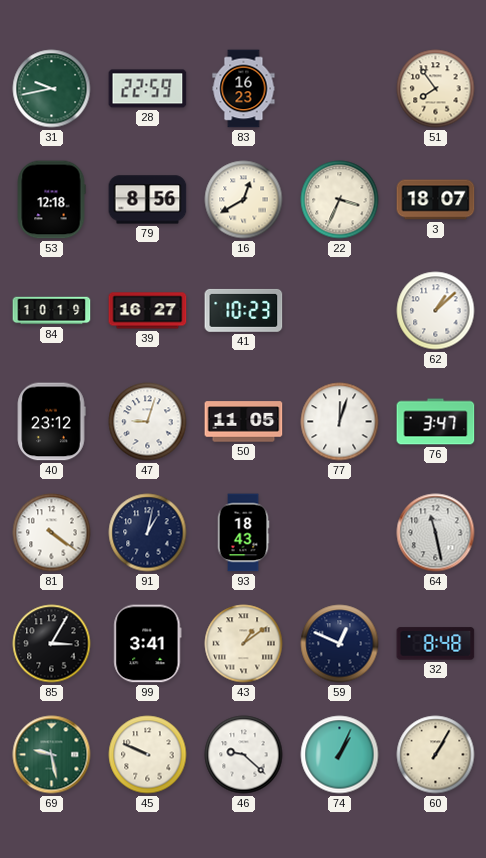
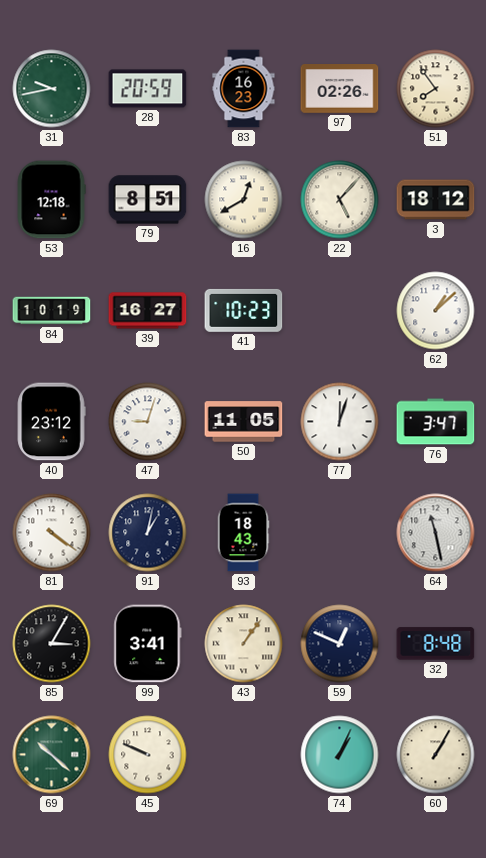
28: 22:59 -> 20:59 (148, 89)
97: none -> 02:26 (340, 89)
79: 8:56 -> 8:51 (148, 200)
22: 3:34 -> 5:07 (340, 200)
3: 18:07 -> 18:12 (436, 200)
43: 1:09 -> 1:06 (244, 644)
69: 9:28 -> 10:22 (52, 755)
46: 9:22 -> none (244, 755)
